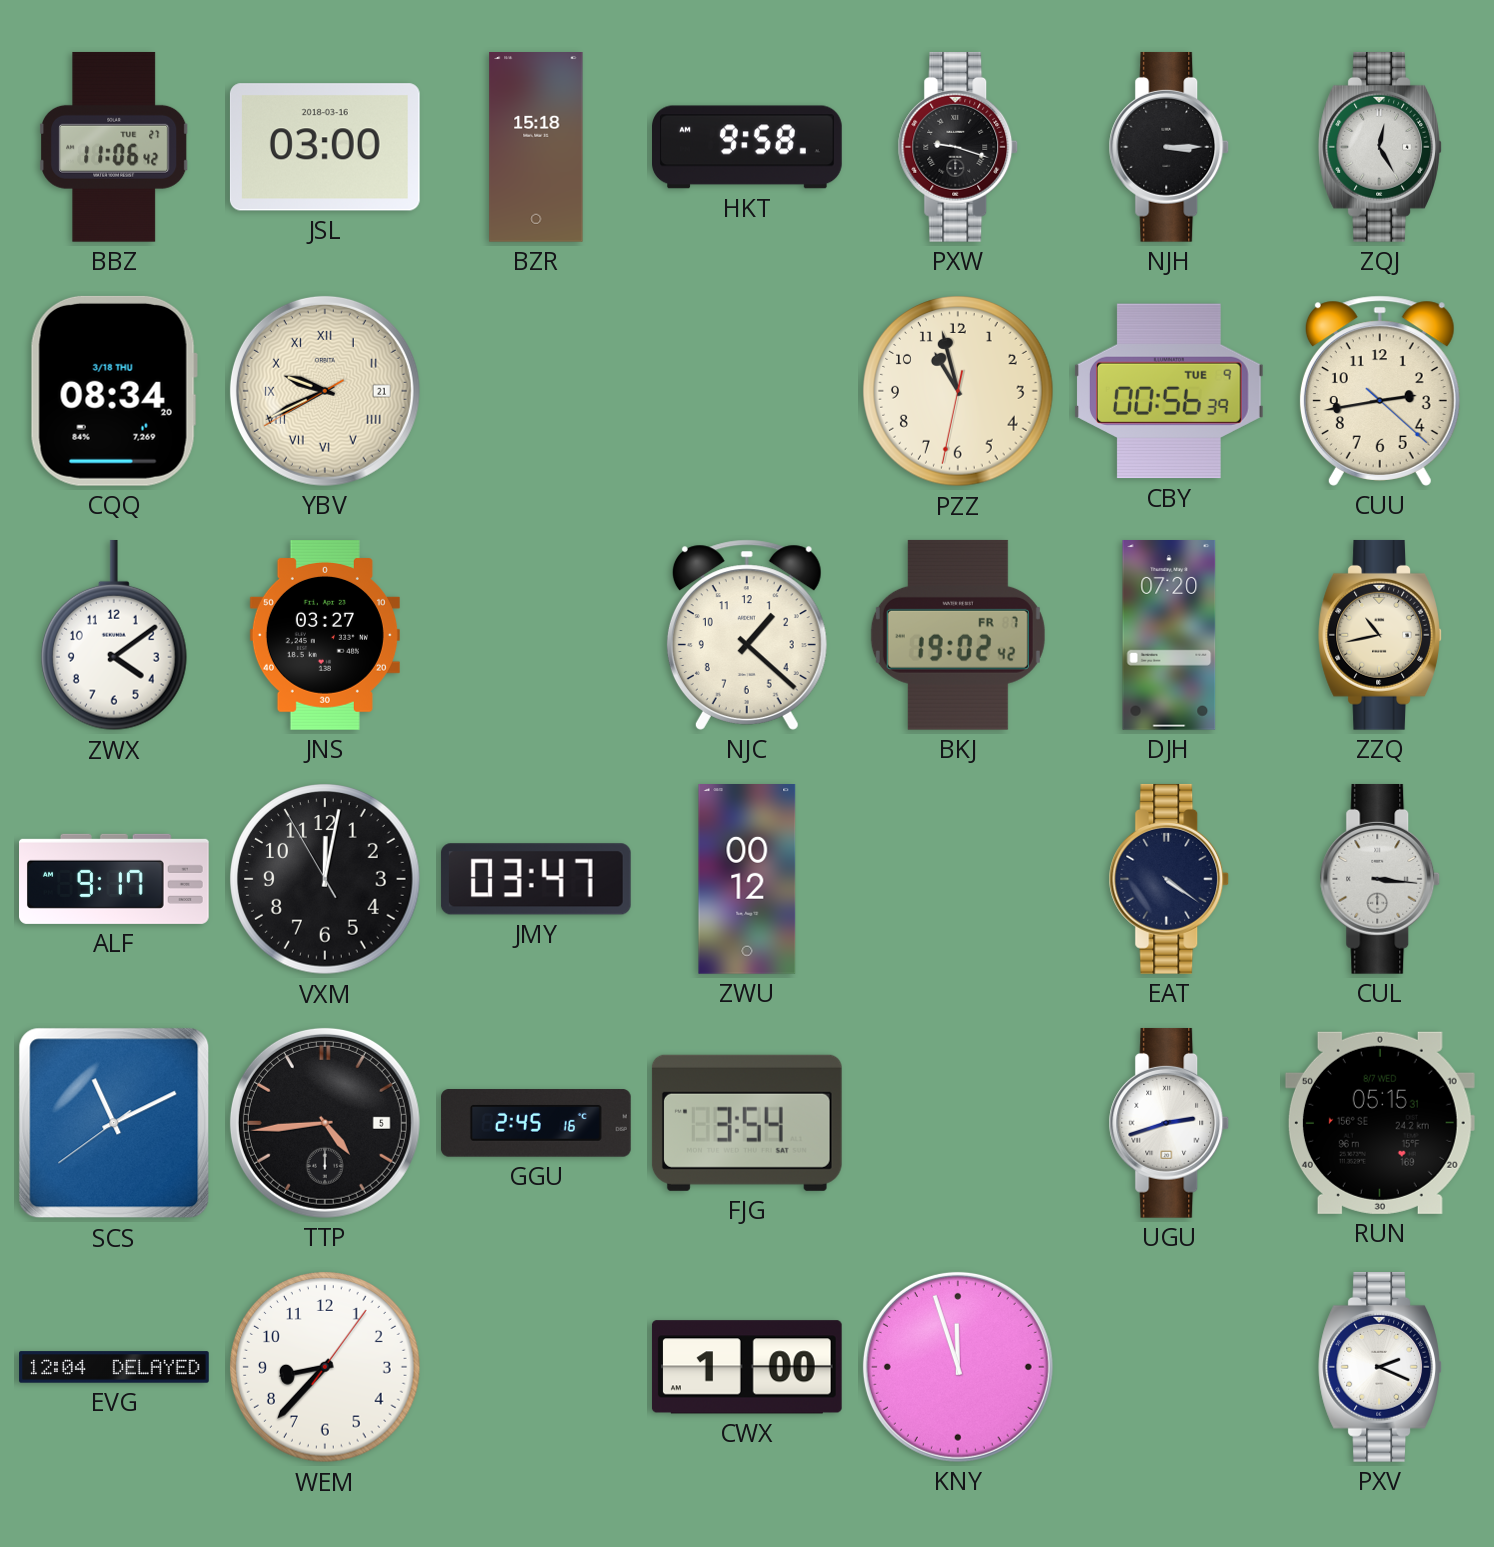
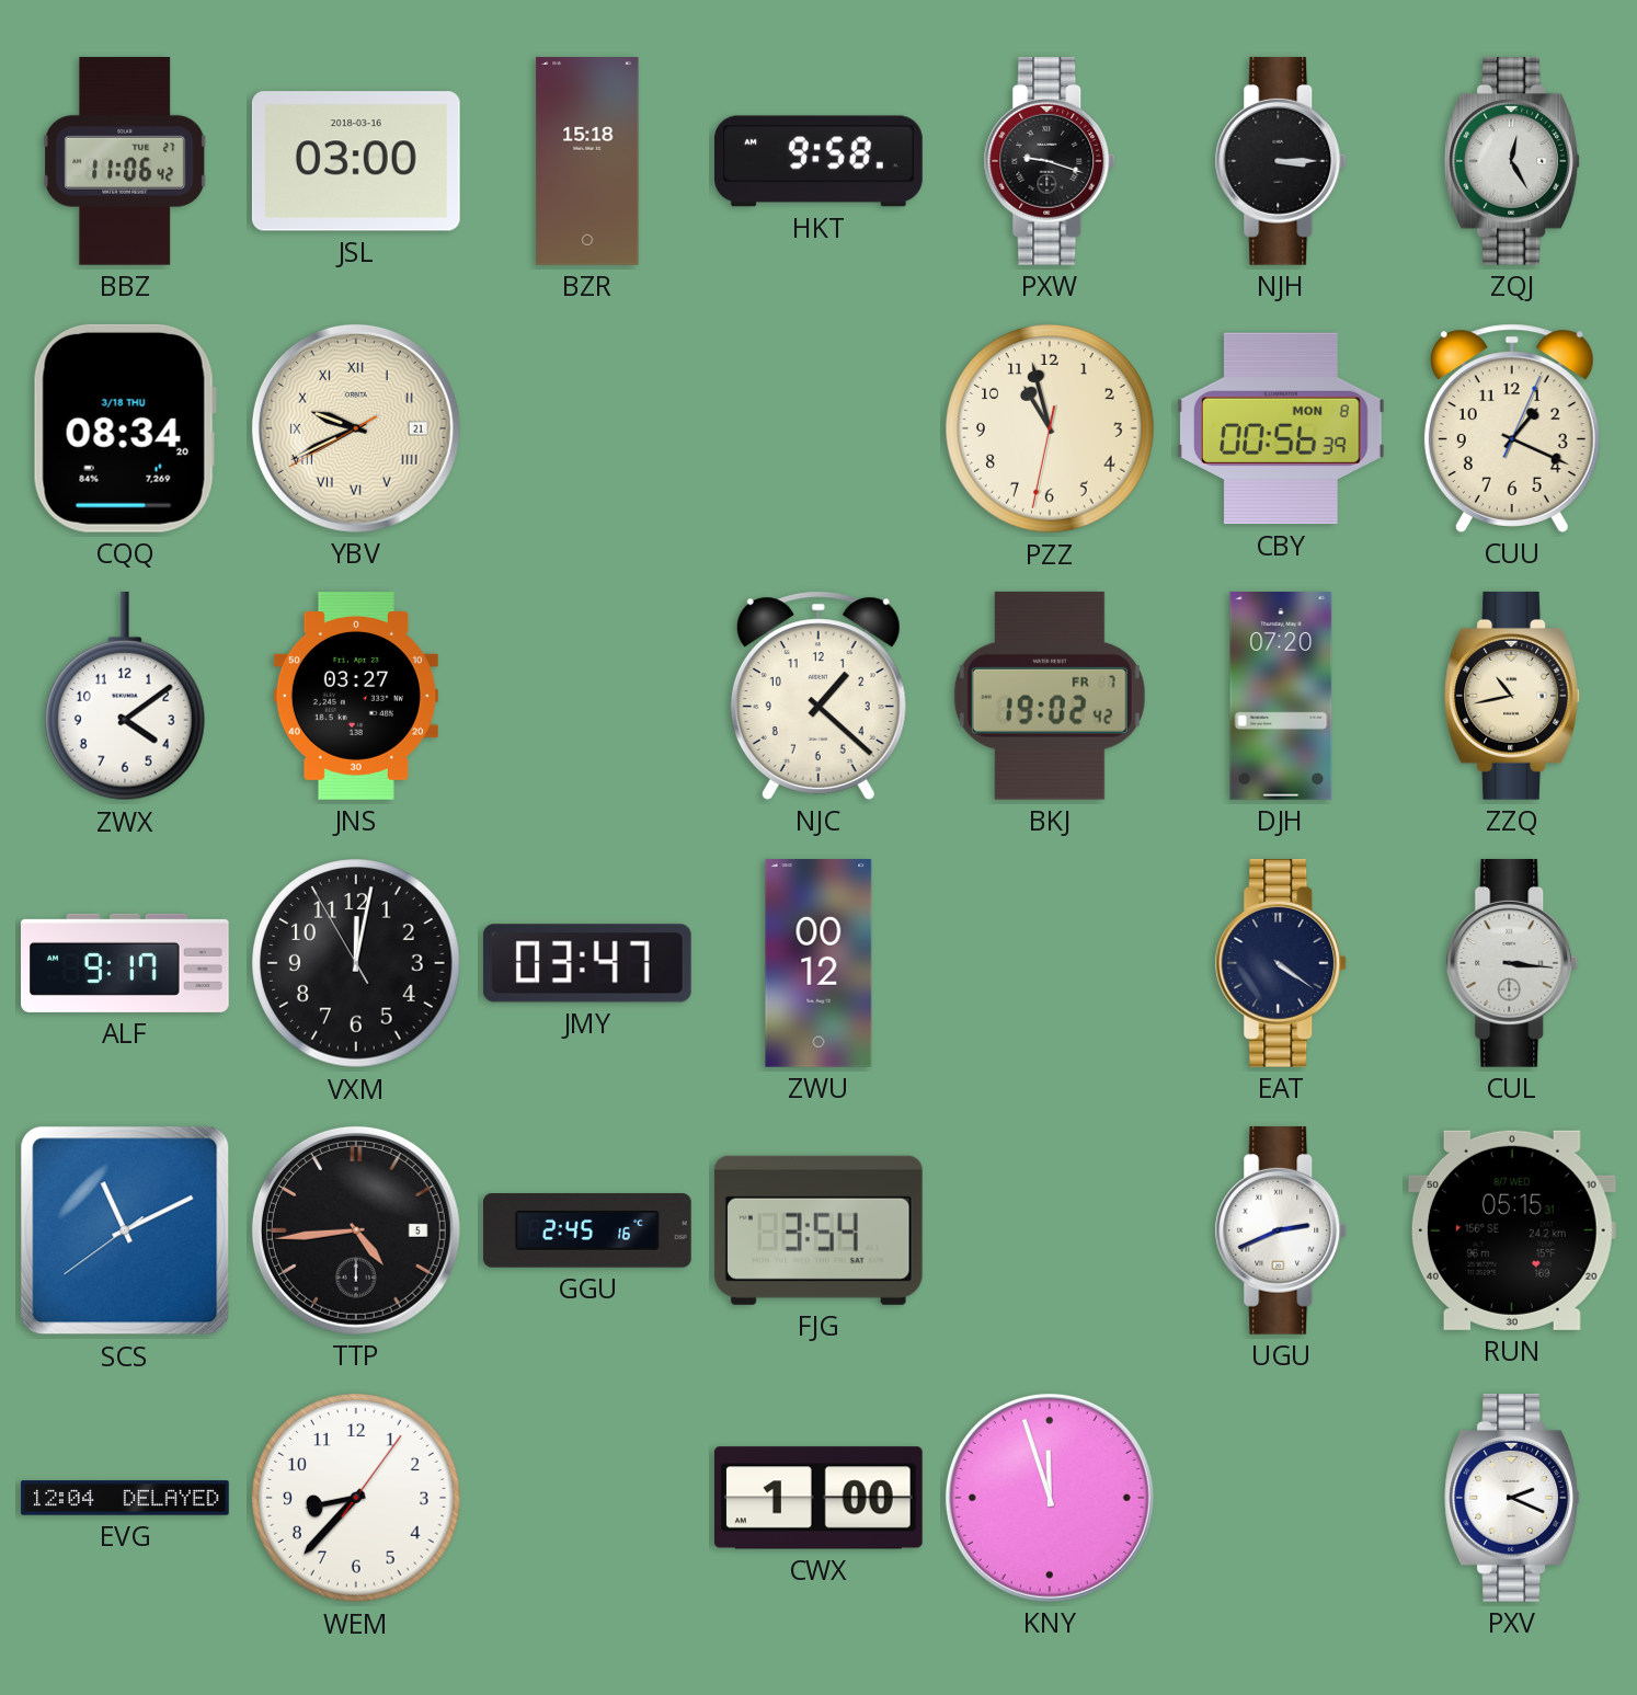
CBY date: TUE 9 -> MON 8 (1281, 428)
CUU: 2:43 -> 1:19 (1512, 428)
UGU: 2:42 -> 2:41 (1281, 1230)
